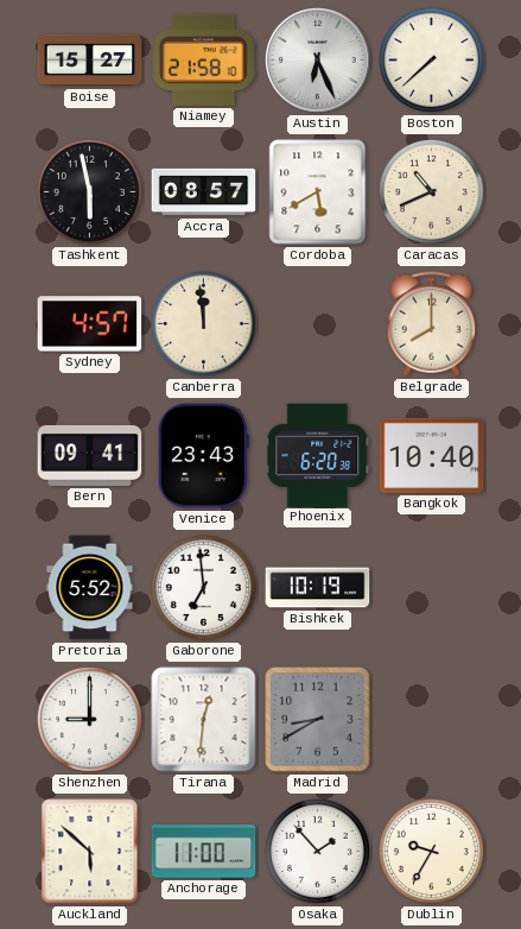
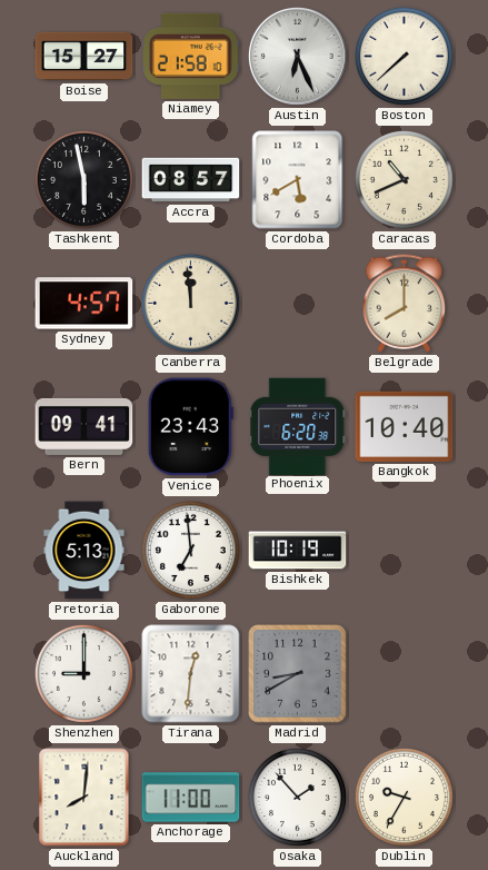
Pretoria: 5:52 -> 5:13 (84, 551)
Auckland: 5:52 -> 8:01 (84, 798)
